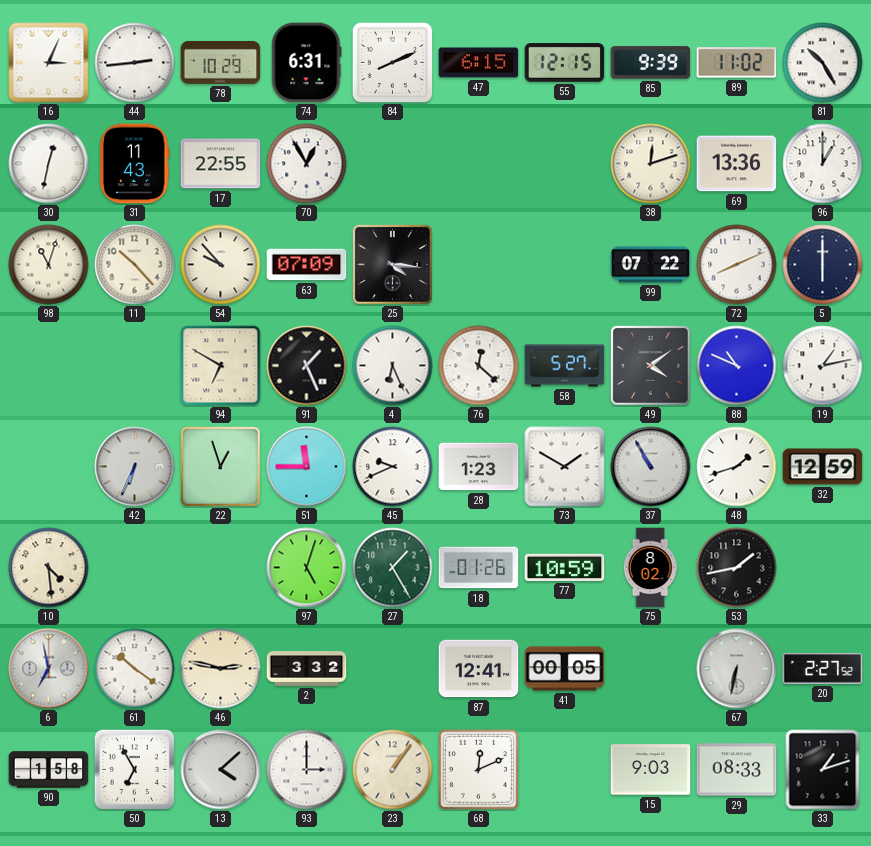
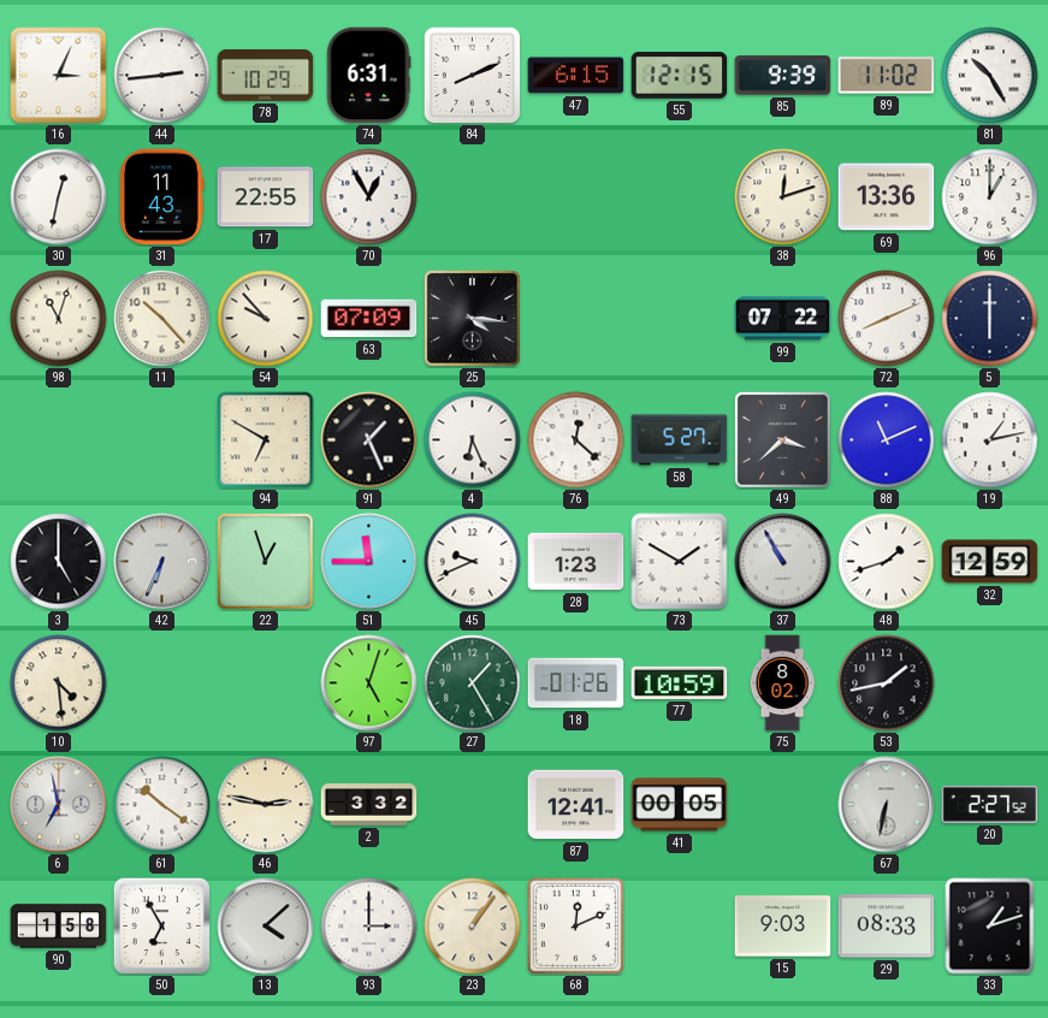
49: 4:09 -> 3:38 (782, 439)
88: 10:49 -> 11:11 (887, 440)
3: none -> 5:00 (59, 562)
